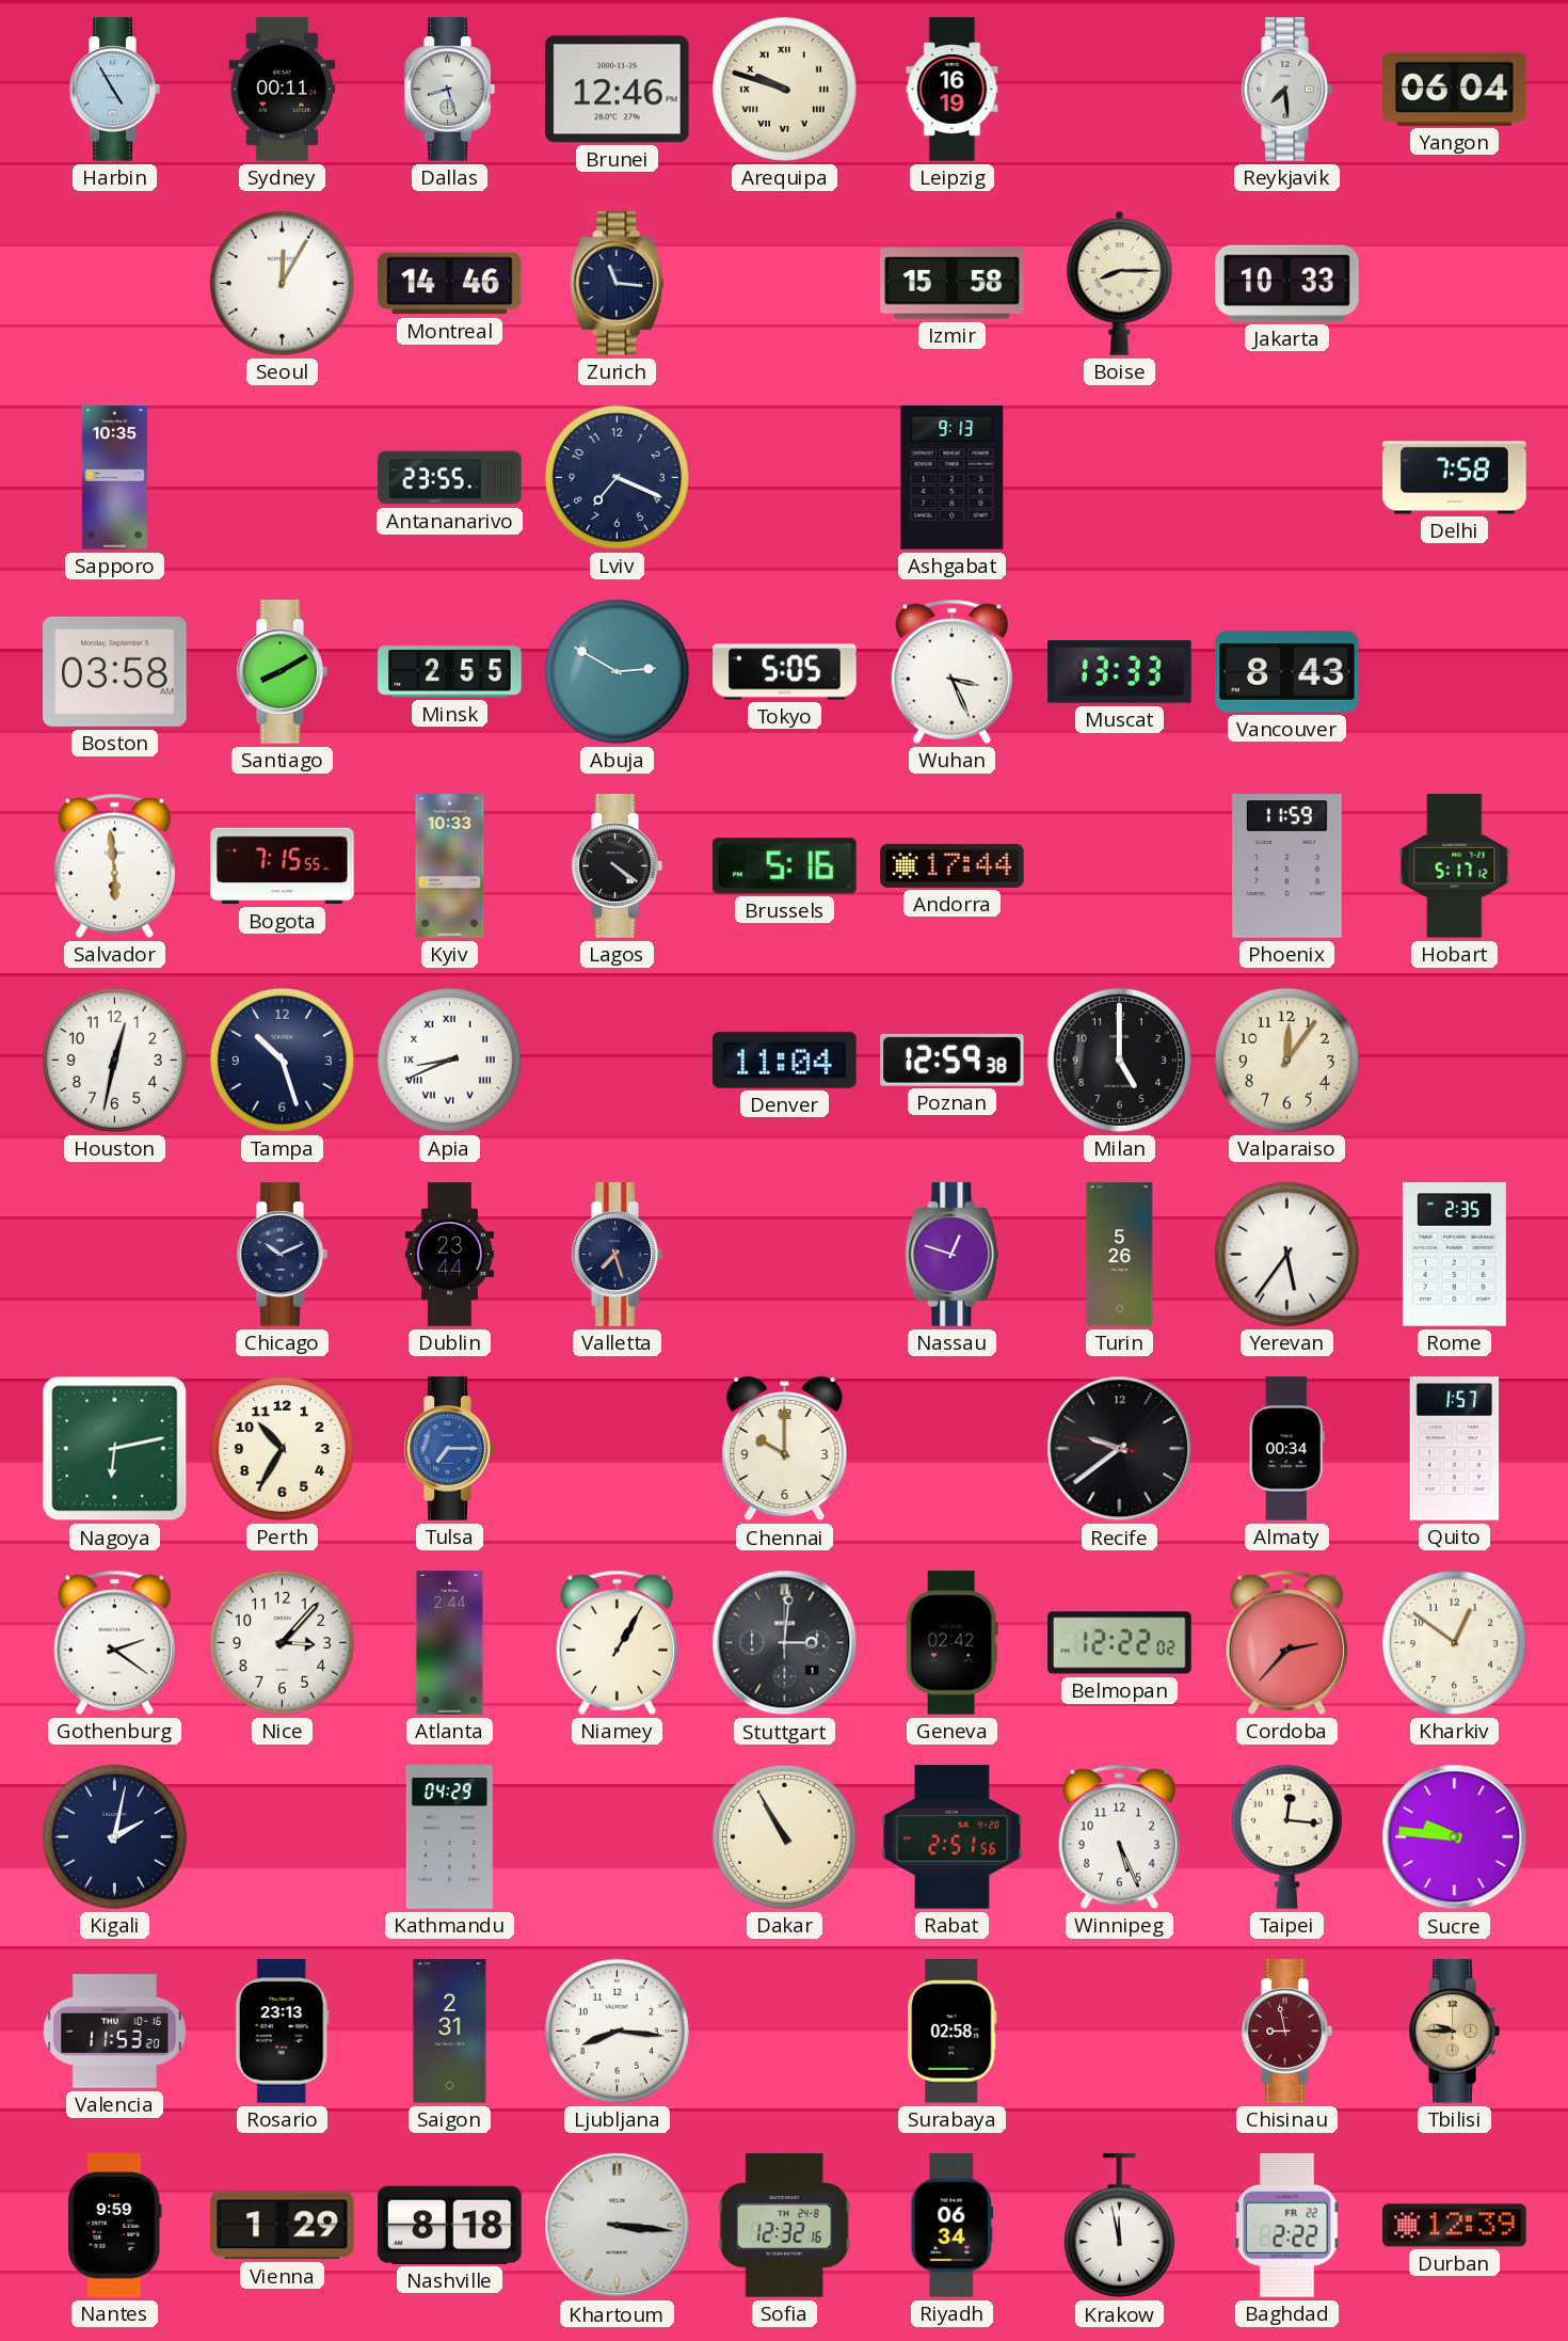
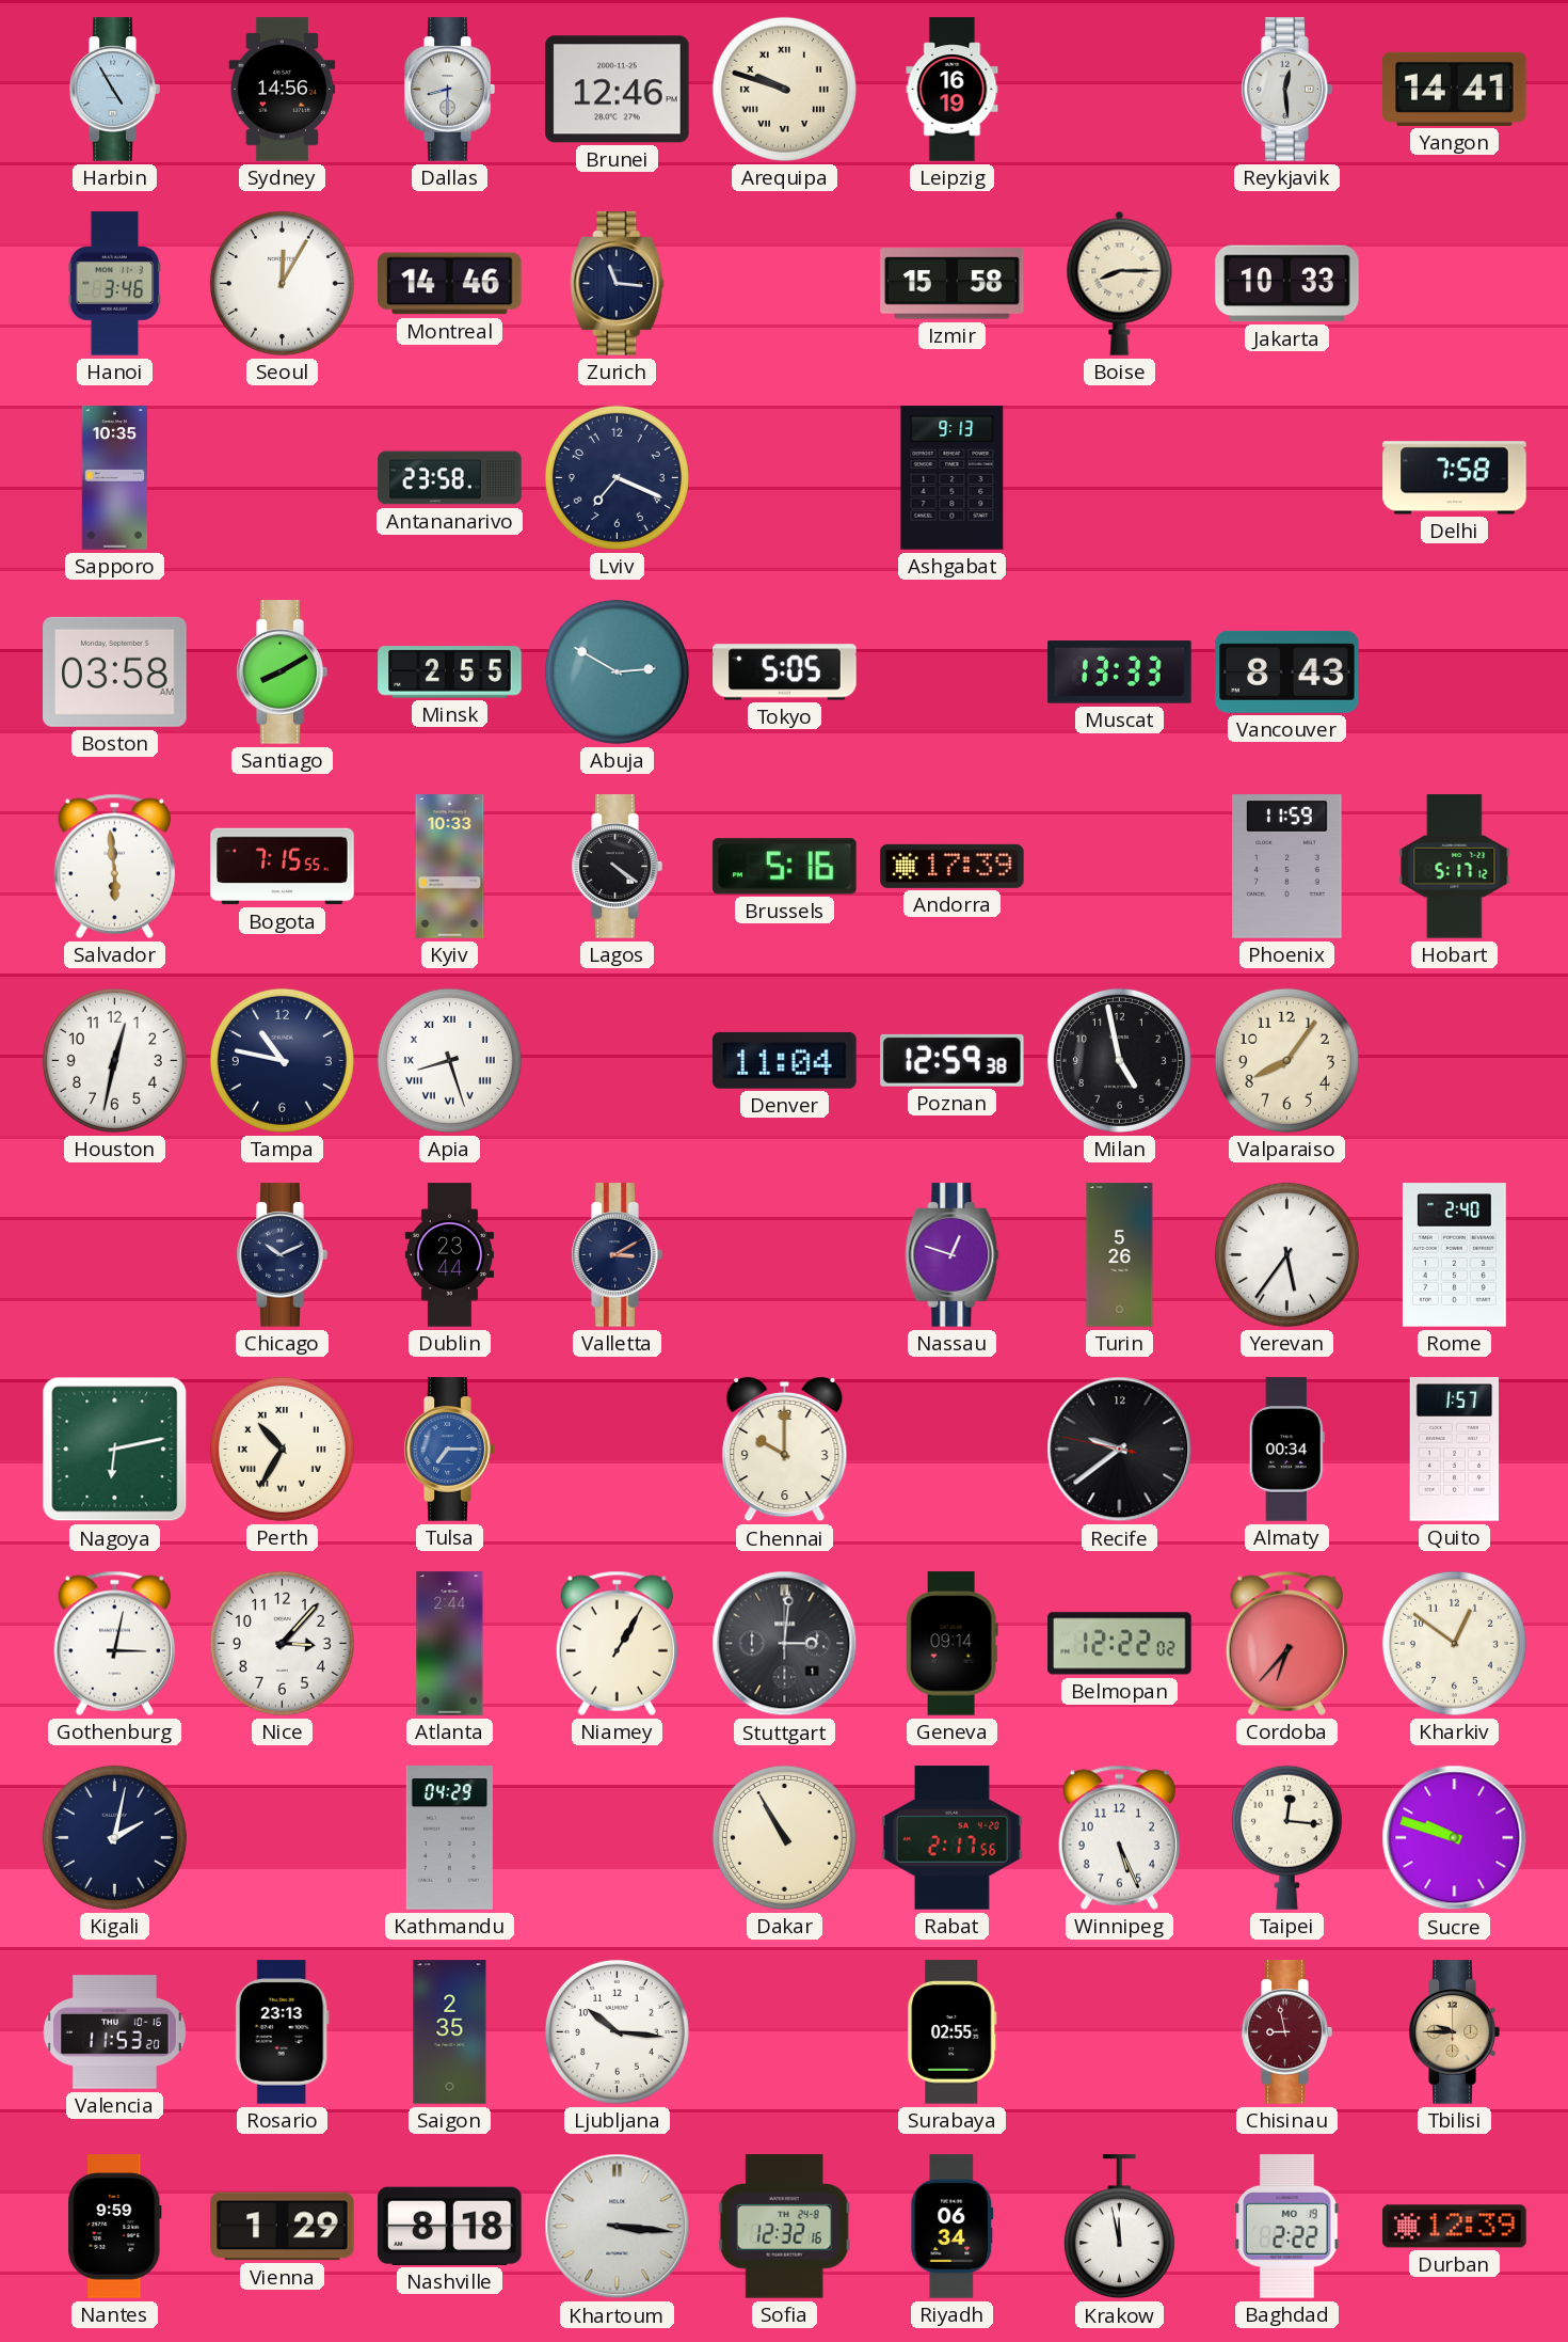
Sydney: 00:11 -> 14:56 (283, 90)
Dallas: 8:27 -> 8:30 (449, 90)
Reykjavik: 7:29 -> 12:29 (1286, 90)
Yangon: 06:04 -> 14:41 (1455, 89)
Hanoi: none -> 3:46 (115, 284)
Antananarivo: 23:55 -> 23:58 (450, 478)
Wuhan: 3:26 -> none (951, 671)
Andorra: 17:44 -> 17:39 (953, 866)
Tampa: 10:27 -> 10:47 (282, 1060)
Apia: 8:41 -> 8:27 (449, 1060)
Milan: 5:00 -> 4:58 (1119, 1060)
Valparaiso: 12:06 -> 8:06 (1286, 1060)
Valletta: 7:27 -> 3:10 (617, 1255)
Rome: 2:35 -> 2:40 (1454, 1255)
Perth numerals: Arabic -> Roman (282, 1449)
Gothenburg: 2:21 -> 3:02 (114, 1643)
Geneva: 02:42 -> 09:14 (951, 1644)
Cordoba: 2:37 -> 6:37 (1286, 1643)
Rabat: 2:51 -> 2:17 (951, 1838)
Sucre: 9:46 -> 9:48 (1455, 1838)
Saigon: 2:31 -> 2:35 (450, 2032)
Ljubljana: 8:16 -> 10:16 (617, 2031)
Surabaya: 02:58 -> 02:55 (953, 2032)
Baghdad date: FR 22 -> MO 19 (1287, 2227)
